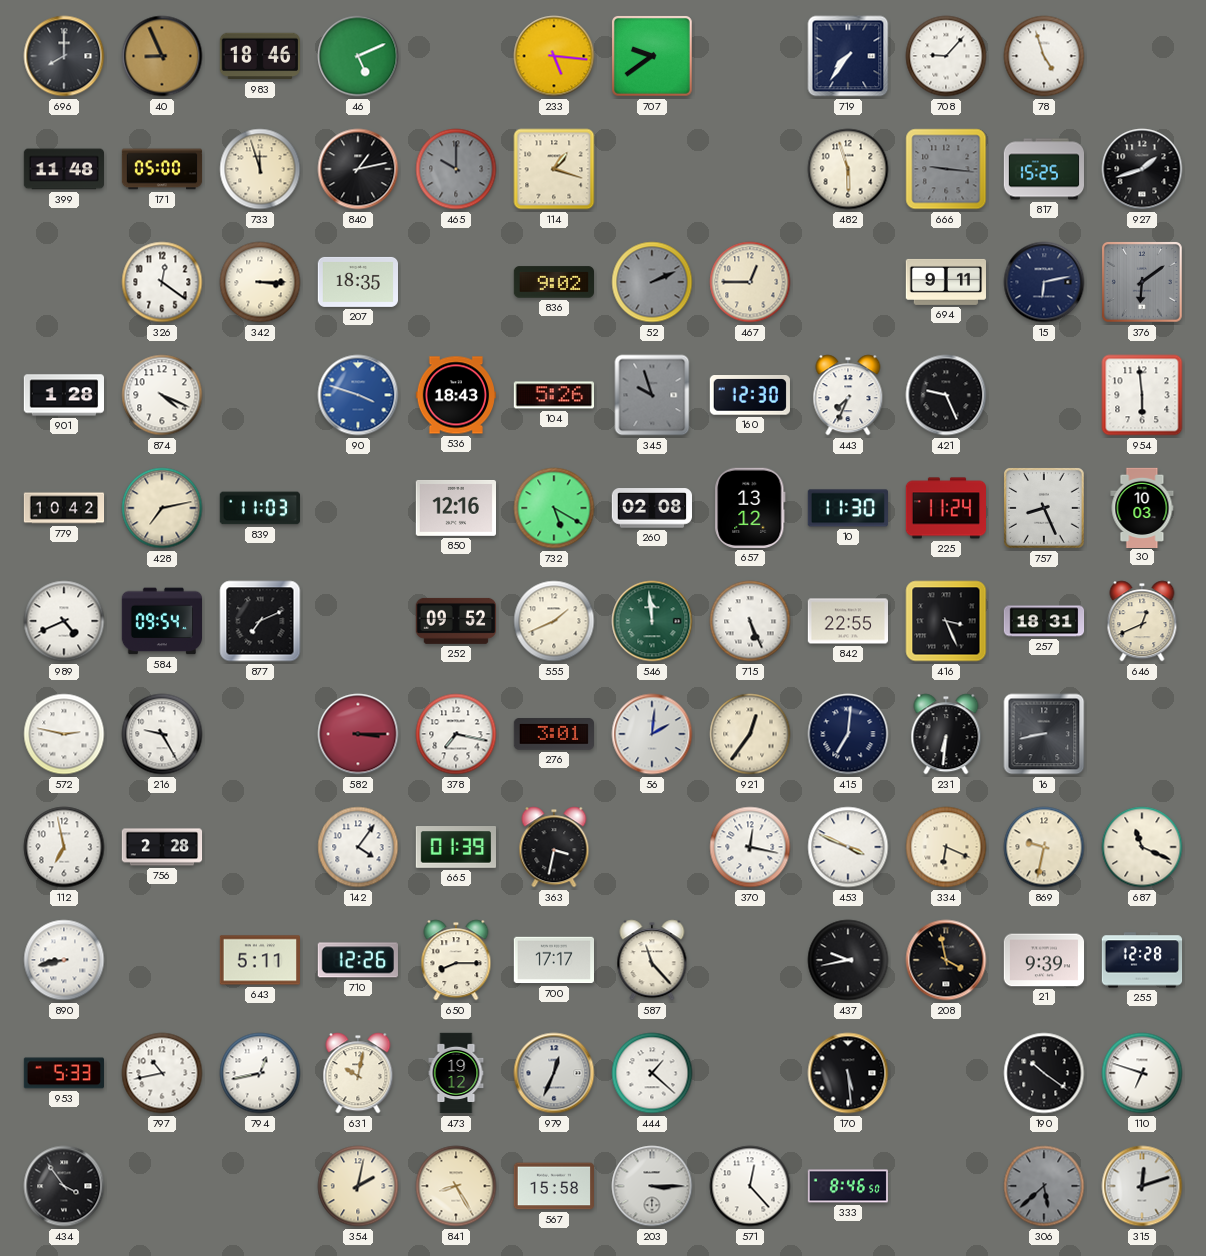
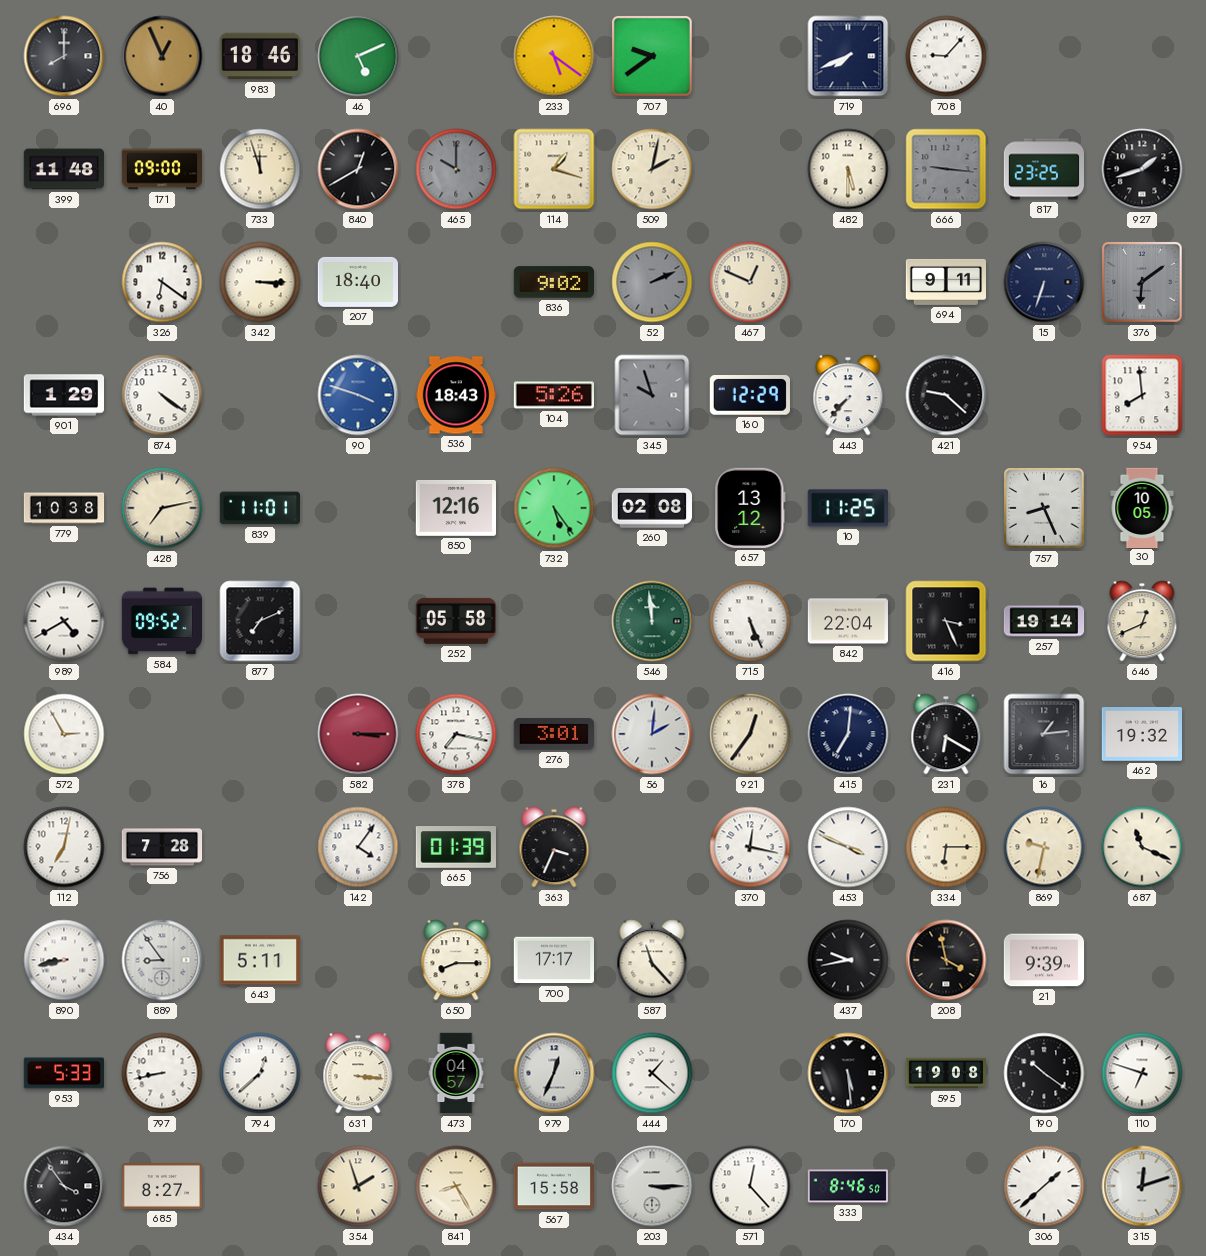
40: 8:56 -> 12:56 (162, 56)
233: 5:16 -> 5:21 (554, 56)
719: 7:36 -> 7:41 (848, 56)
78: 4:57 -> none (1044, 56)
171: 05:00 -> 09:00 (162, 169)
840: 1:13 -> 12:40 (358, 169)
509: none -> 2:02 (652, 169)
482: 5:57 -> 5:30 (848, 169)
817: 15:25 -> 23:25 (1044, 169)
326: 12:21 -> 6:21 (162, 282)
207: 18:35 -> 18:40 (357, 282)
467: 12:45 -> 12:49 (750, 282)
15: 6:13 -> 6:33 (1044, 282)
901: 1:28 -> 1:29 (63, 395)
874: 4:19 -> 4:21 (162, 395)
160: 12:30 -> 12:29 (750, 395)
443: 7:34 -> 7:37 (848, 395)
421: 9:26 -> 9:22 (946, 395)
954: 5:59 -> 7:59 (1142, 395)
779: 10:42 -> 10:38 (64, 508)
839: 11:03 -> 11:01 (260, 508)
732: 5:20 -> 5:24 (554, 508)
10: 11:30 -> 11:25 (847, 508)
225: 11:24 -> none (946, 508)
30: 10:03 -> 10:05 (1142, 507)
989: 4:41 -> 4:40 (64, 621)
584: 09:54 -> 09:52 (161, 621)
252: 09:52 -> 05:58 (455, 621)
555: 1:41 -> none (554, 621)
842: 22:55 -> 22:04 (847, 621)
257: 18:31 -> 19:14 (1044, 621)
572: 2:47 -> 2:55 (64, 734)
216: 9:25 -> none (162, 734)
231: 6:31 -> 6:20 (946, 734)
16: 8:43 -> 1:14 (1044, 734)
462: none -> 19:32 (1141, 734)
112: 6:58 -> 7:02 (64, 847)
756: 2:28 -> 7:28 (162, 847)
363: 3:32 -> 3:34 (554, 847)
334: 6:19 -> 6:15 (946, 847)
889: none -> 8:54 (162, 960)
710: 12:26 -> none (358, 960)
255: 12:28 -> none (1142, 960)
797: 10:43 -> 8:43 (162, 1073)
794: 12:43 -> 12:38 (260, 1073)
631: 10:02 -> 3:16 (358, 1073)
473: 19:12 -> 04:57 (456, 1073)
595: none -> 19:08 (946, 1073)
685: none -> 8:27 (161, 1186)
354: 2:02 -> 1:57 (358, 1186)
306: 5:38 -> 1:38 (1044, 1186)
306 dial: grey -> white (1044, 1186)
